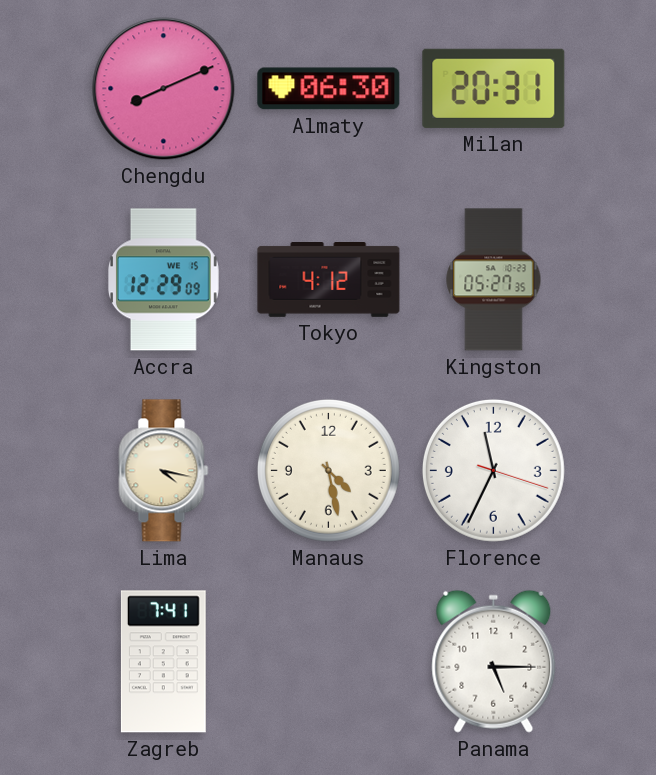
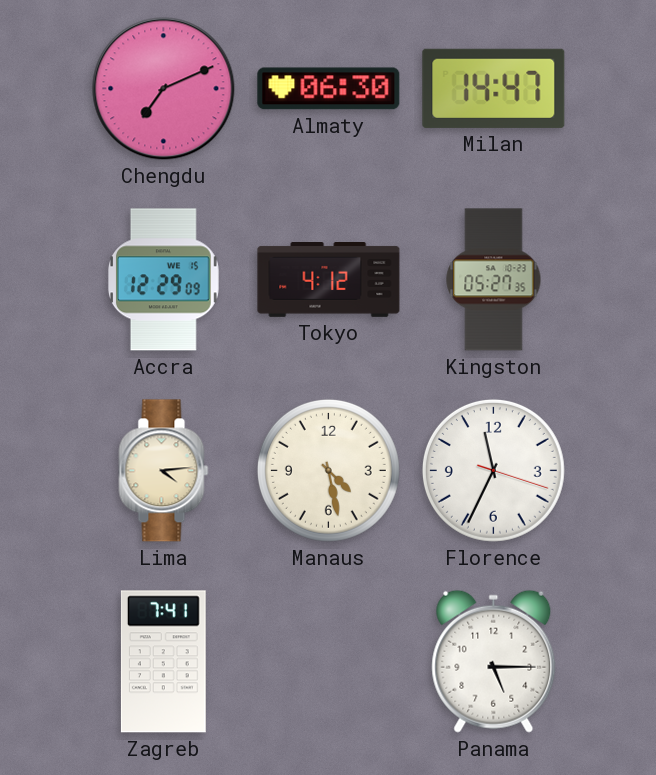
Chengdu: 8:11 -> 7:11 (164, 89)
Milan: 20:31 -> 14:47 (494, 88)
Lima: 4:17 -> 4:14 (164, 471)
